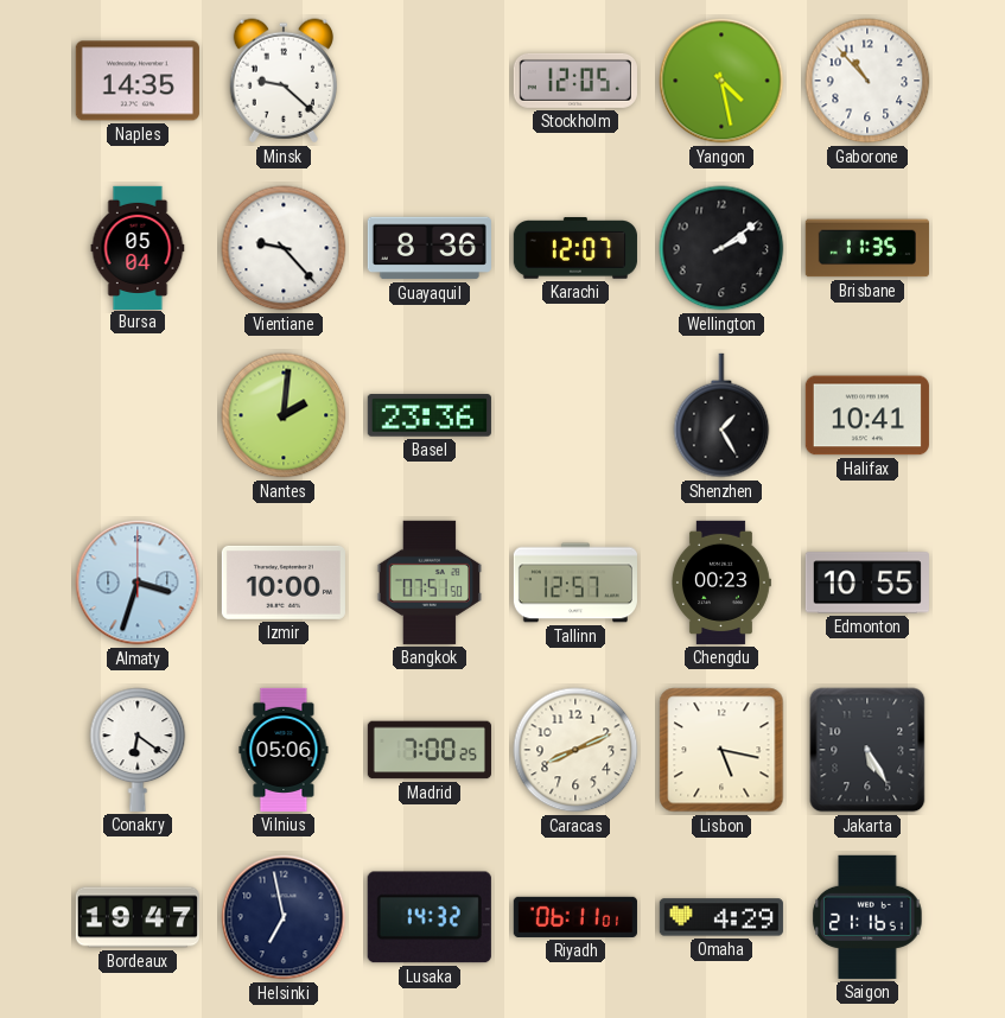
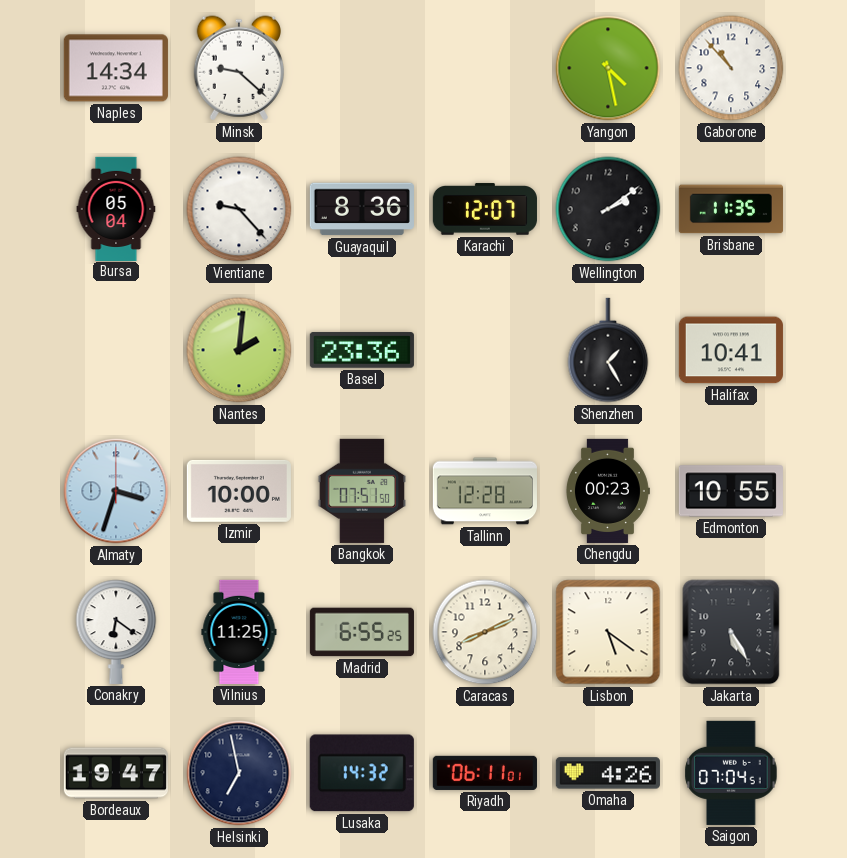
Naples: 14:35 -> 14:34 (116, 68)
Stockholm: 12:05 -> none (575, 81)
Tallinn: 12:57 -> 12:28 (484, 491)
Vilnius: 05:06 -> 11:25 (239, 632)
Madrid: 7:00 -> 6:55 (362, 632)
Lisbon: 5:17 -> 5:21 (608, 632)
Omaha: 4:29 -> 4:26 (608, 773)
Saigon: 21:16 -> 07:04 (731, 773)
